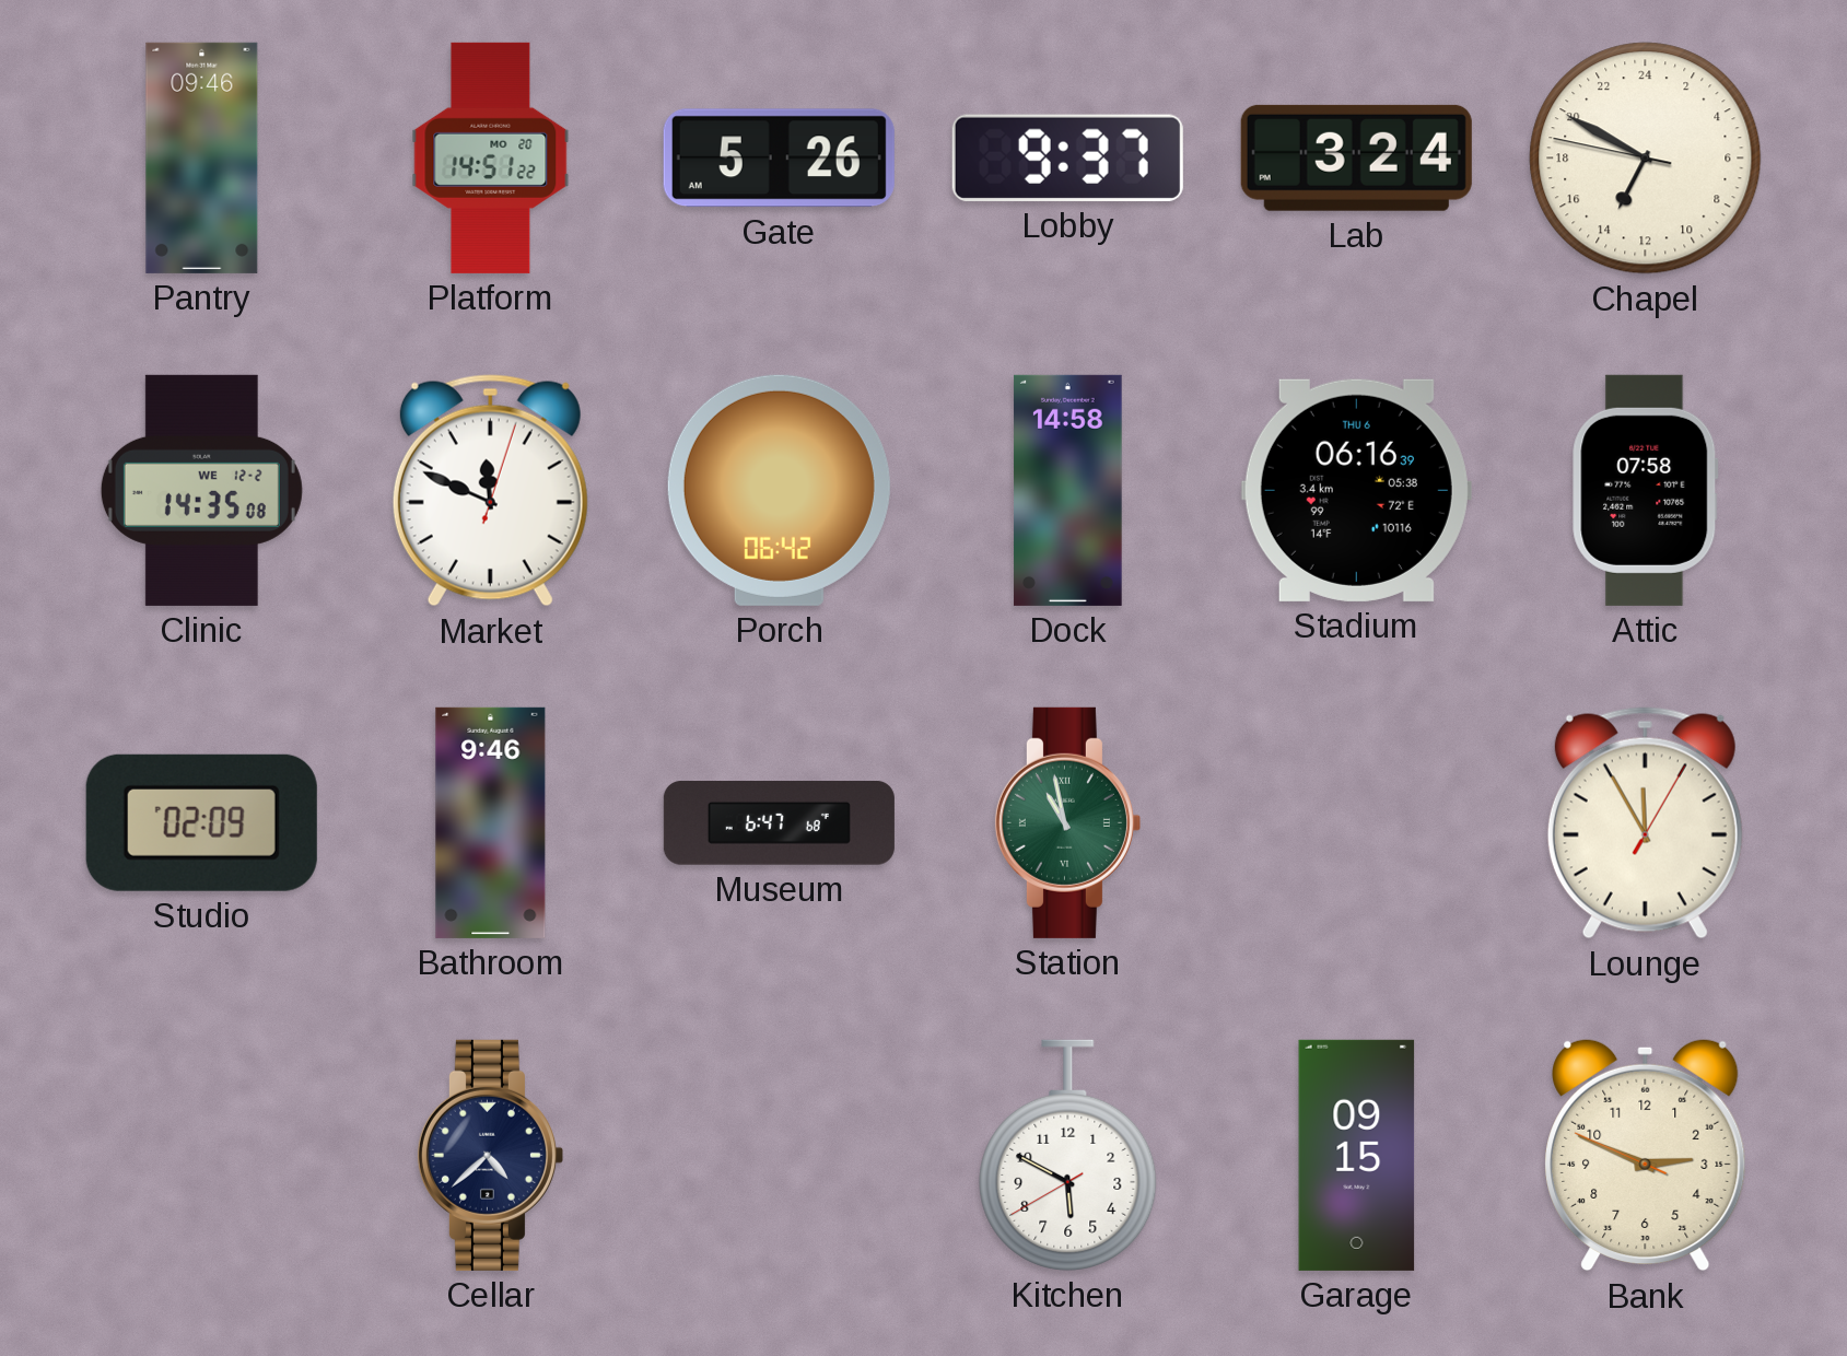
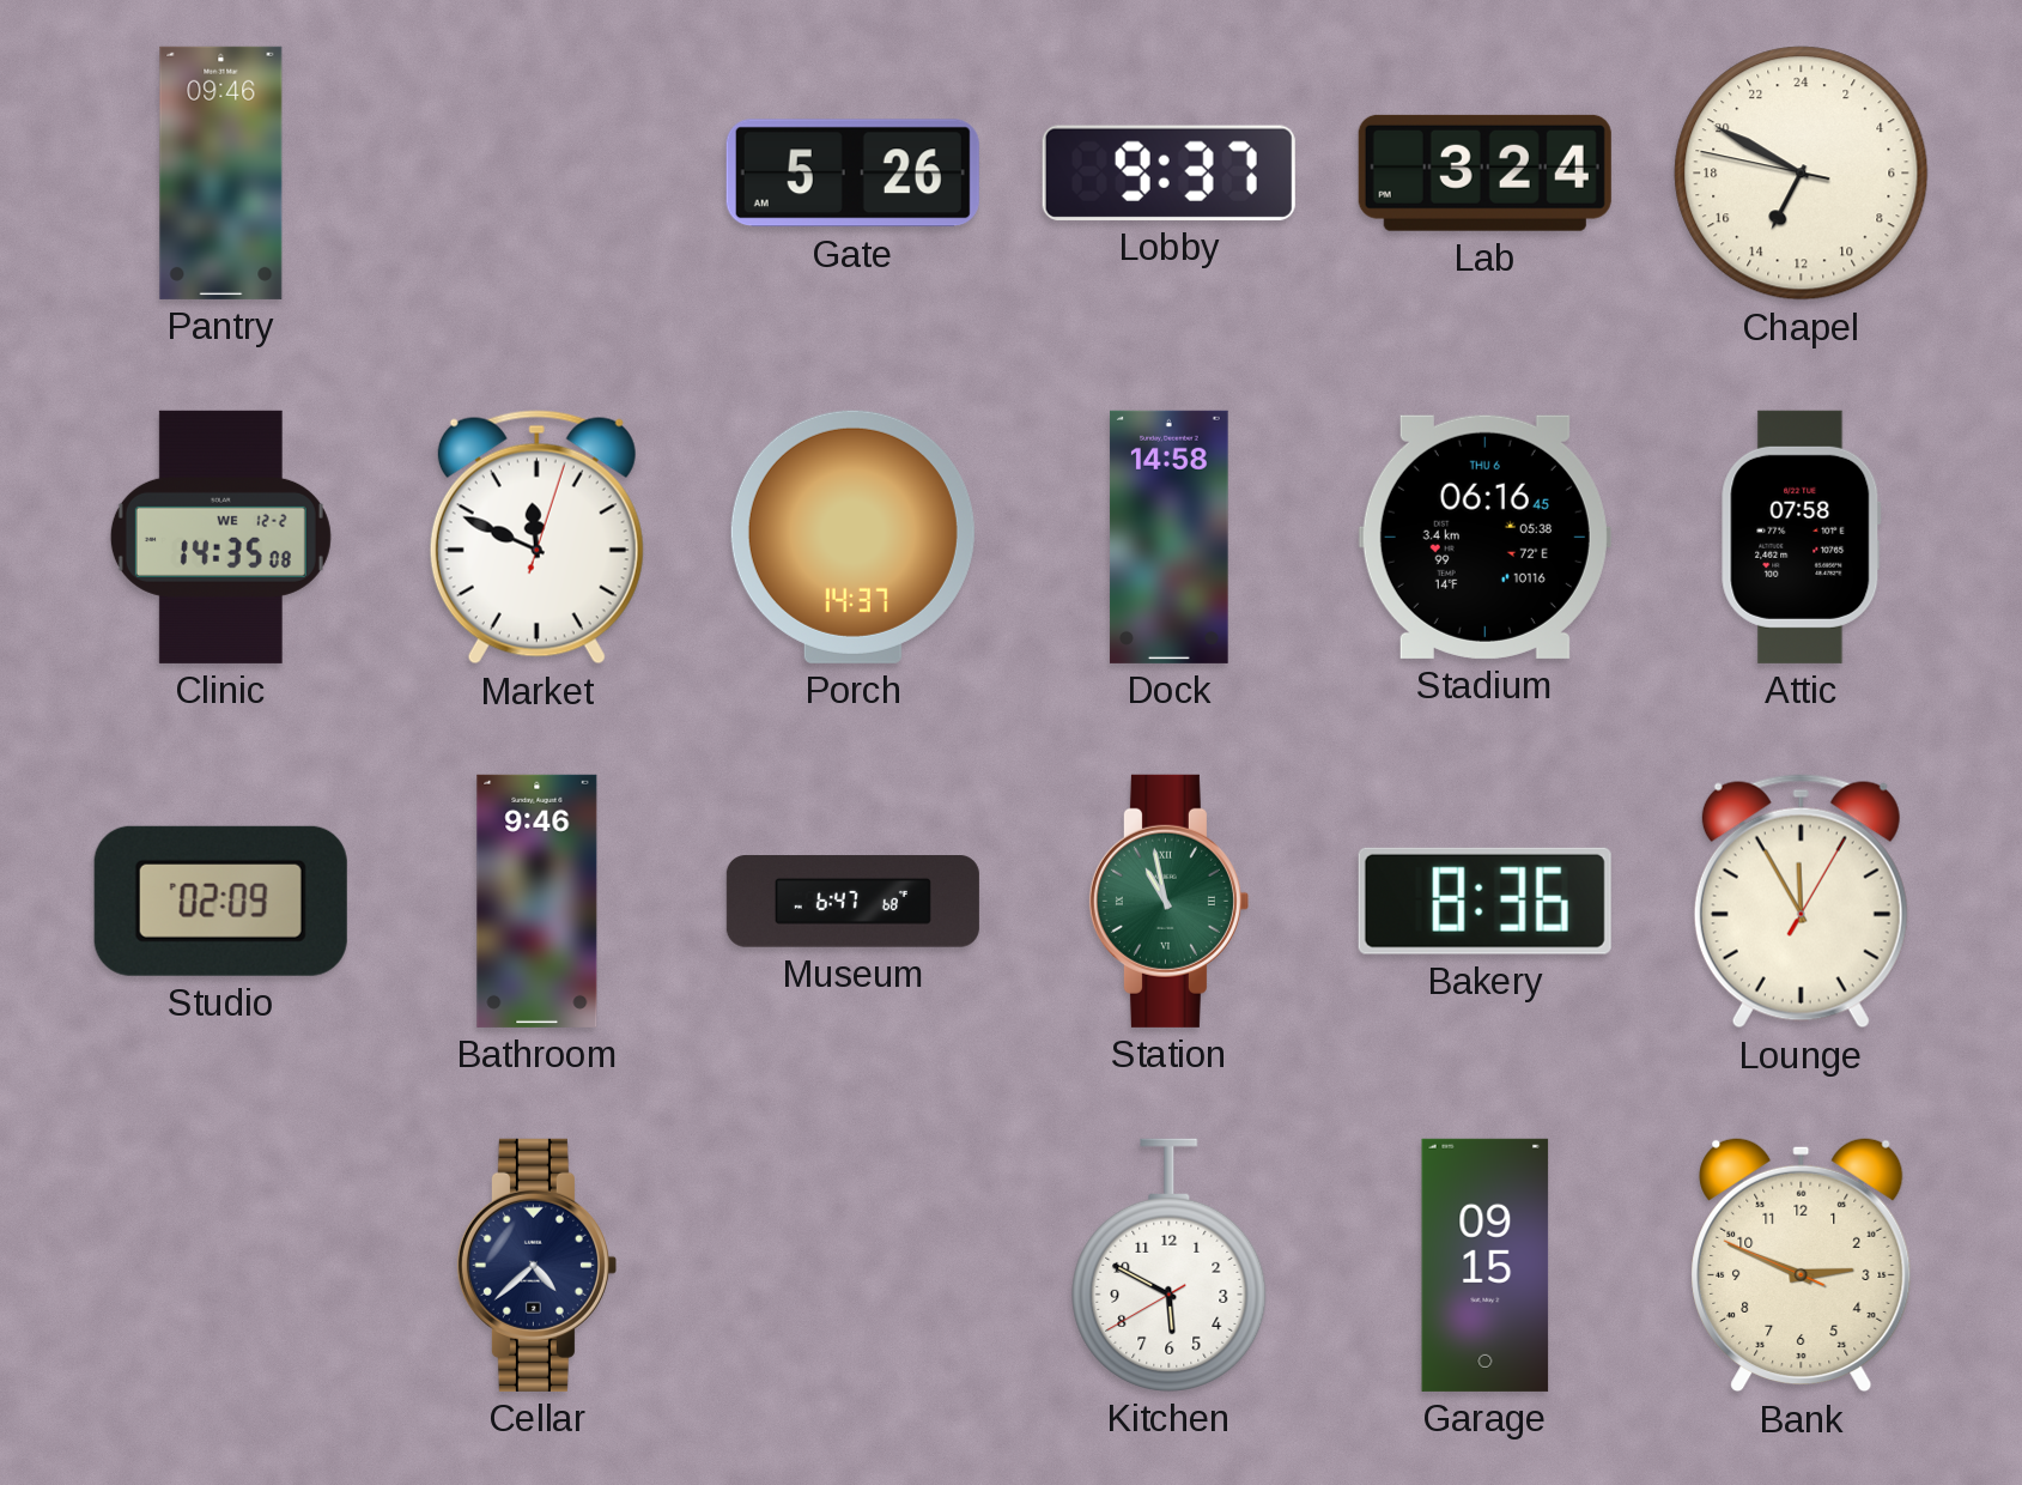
Platform: 14:51 -> none (491, 157)
Porch: 06:42 -> 14:37 (852, 537)
Stadium: 06:16:39 -> 06:16:45 (1484, 537)
Bakery: none -> 8:36 (1484, 901)
